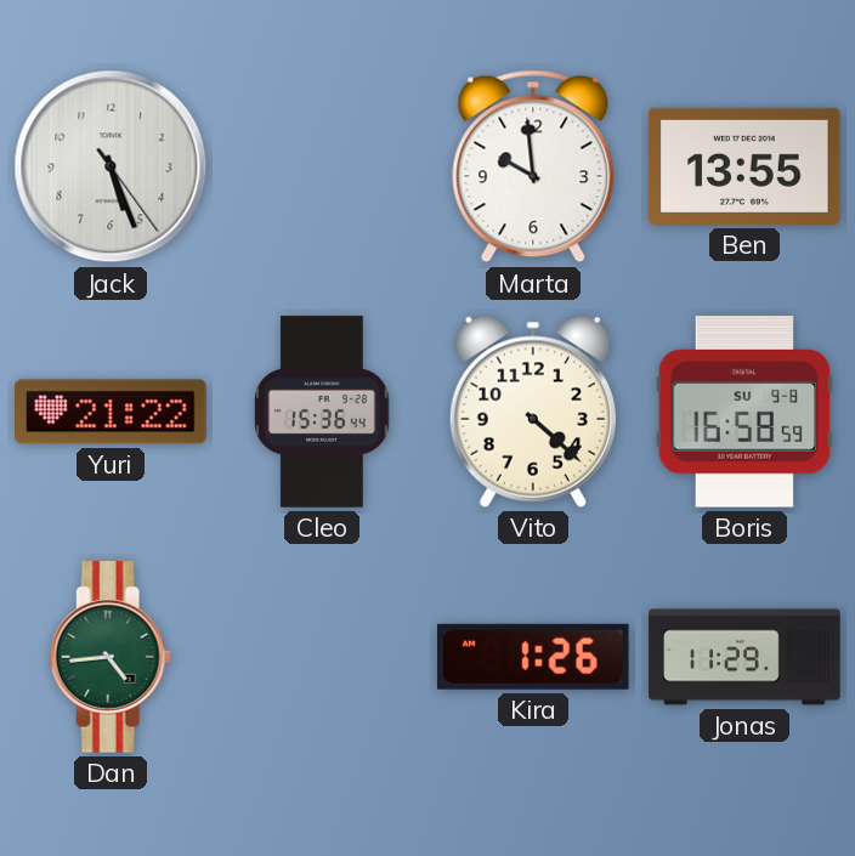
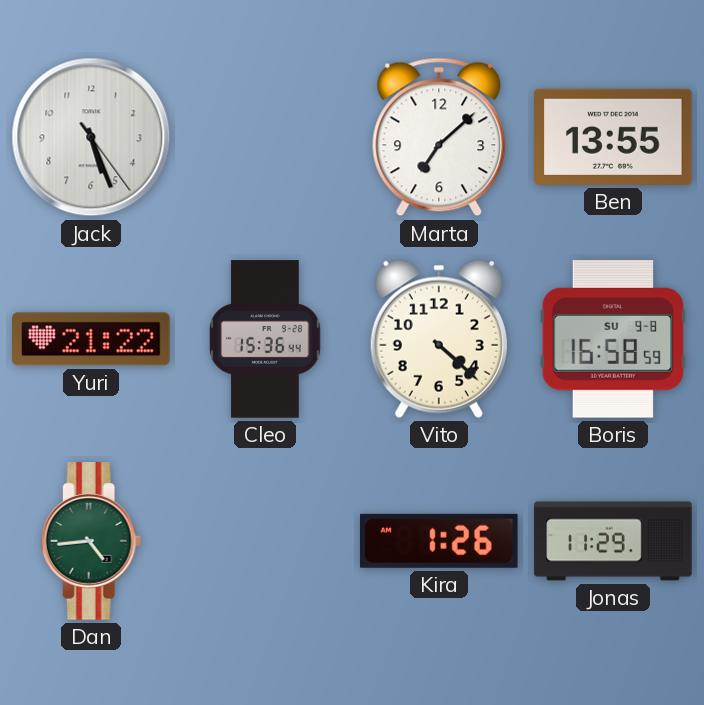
Marta: 9:59 -> 7:08 (439, 137)
